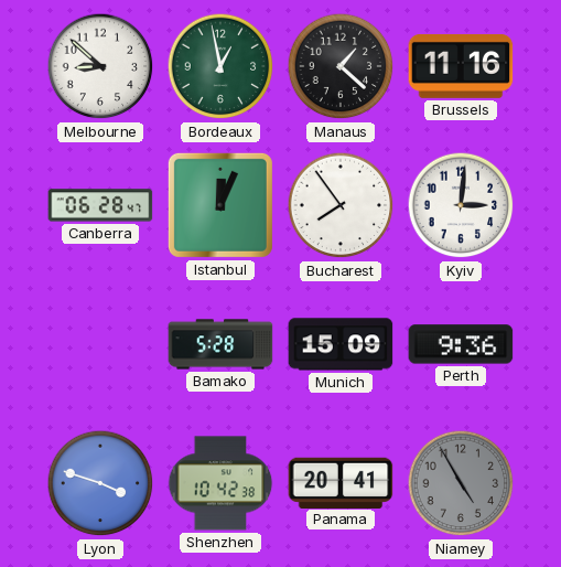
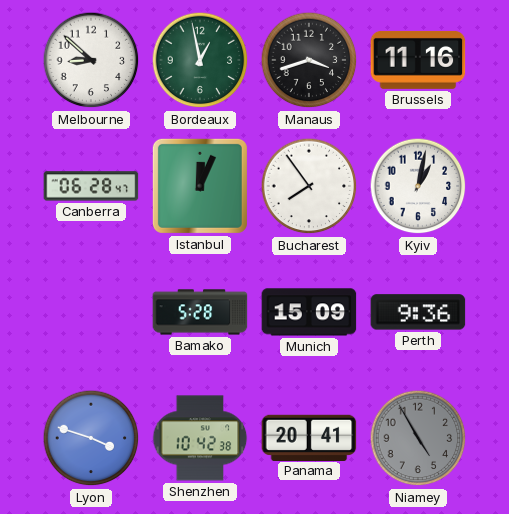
Manaus: 1:22 -> 3:42 (309, 60)
Kyiv: 3:01 -> 1:02 (418, 186)
